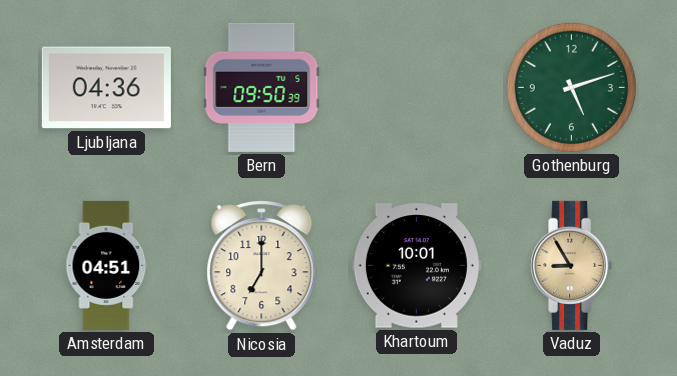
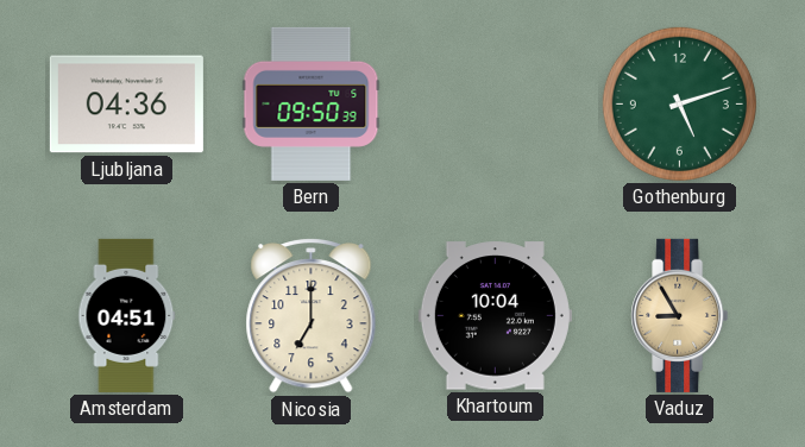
Khartoum: 10:01 -> 10:04 (495, 316)
